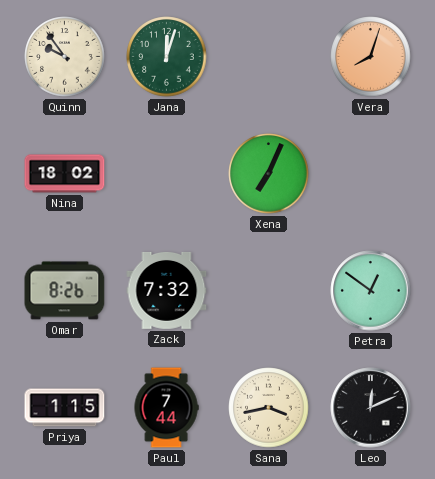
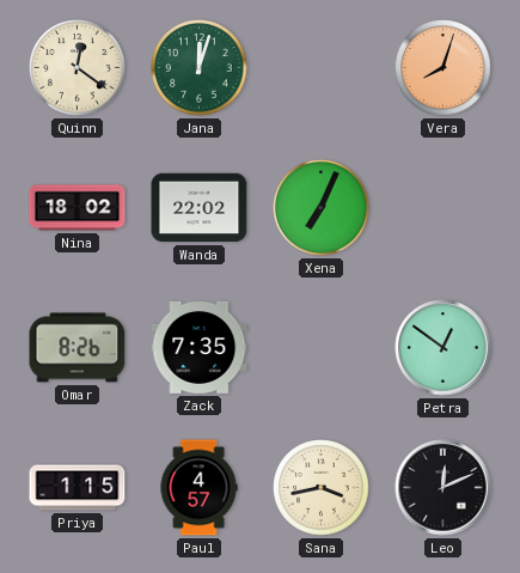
Quinn: 9:54 -> 12:21 (78, 68)
Wanda: none -> 22:02 (200, 208)
Zack: 7:32 -> 7:35 (200, 347)
Paul: 7:44 -> 4:57 (198, 488)
